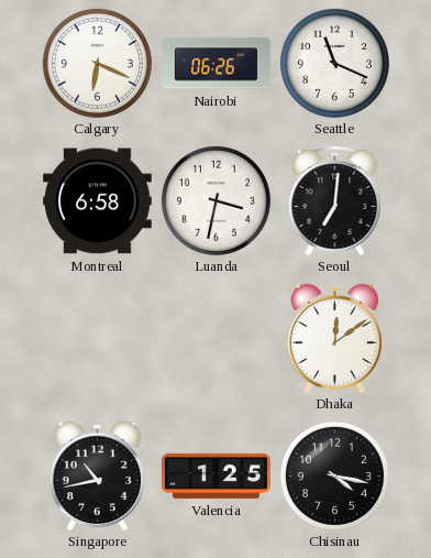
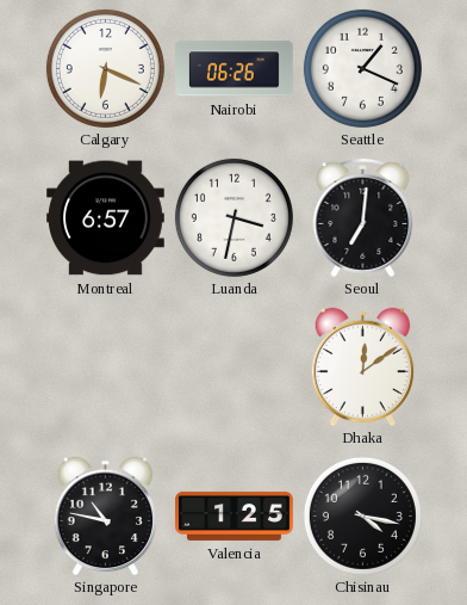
Seattle: 11:19 -> 1:19 (362, 68)
Montreal: 6:58 -> 6:57 (106, 218)
Singapore: 10:43 -> 10:47 (105, 516)
